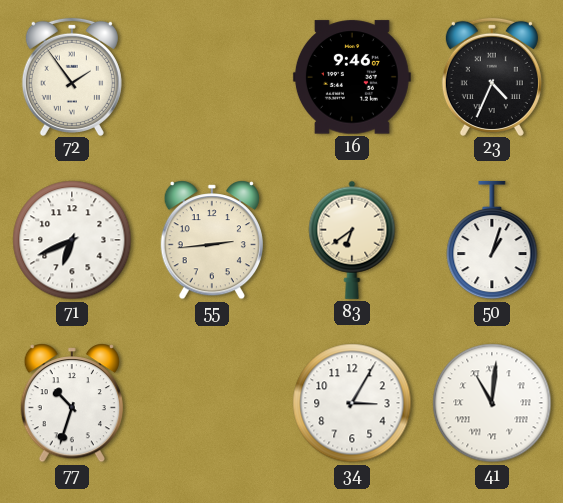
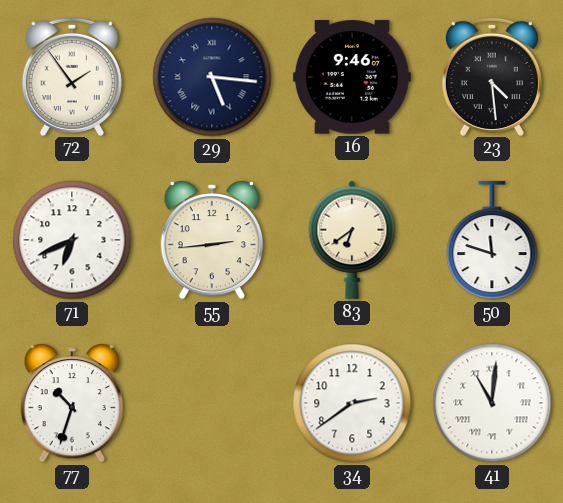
29: none -> 5:16 (212, 77)
23: 4:34 -> 4:29 (492, 76)
50: 1:03 -> 11:48 (492, 240)
34: 3:05 -> 2:39 (352, 403)
